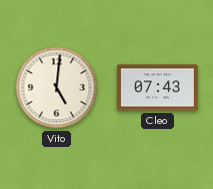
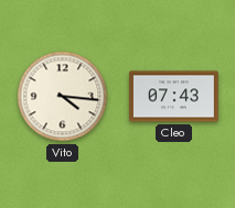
Vito: 5:01 -> 4:16 (63, 97)
